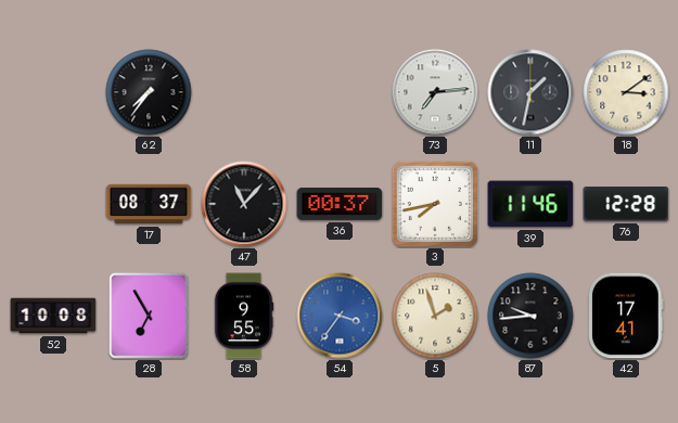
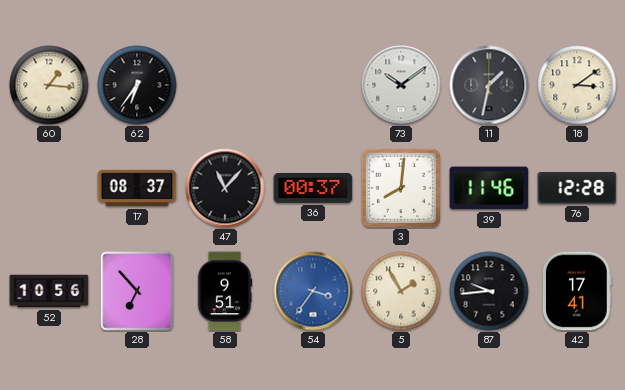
60: none -> 1:16 (49, 85)
62: 7:36 -> 6:36 (137, 85)
73: 7:14 -> 10:09 (401, 85)
3: 7:43 -> 8:01 (401, 188)
52: 10:08 -> 10:56 (49, 291)
28: 6:55 -> 6:53 (137, 291)
58: 9:55 -> 9:51 (225, 291)
5: 1:57 -> 1:55 (401, 291)
